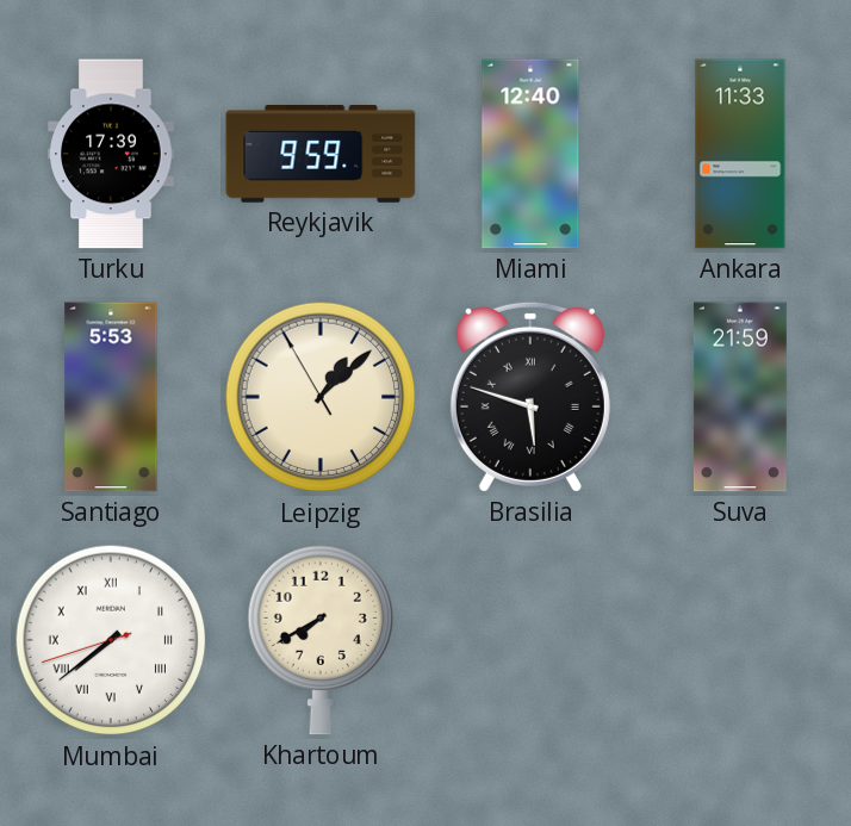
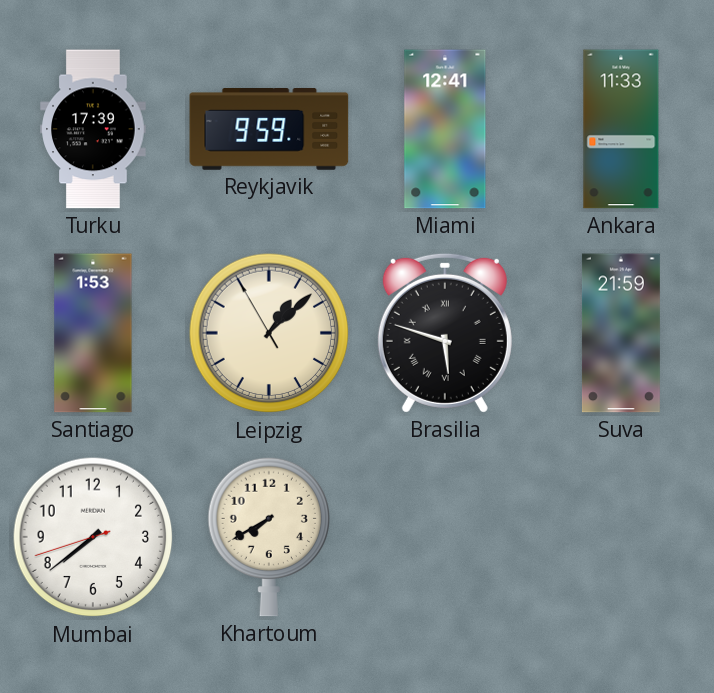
Miami: 12:40 -> 12:41 (445, 129)
Santiago: 5:53 -> 1:53 (93, 333)
Mumbai numerals: Roman -> Arabic (93, 537)
